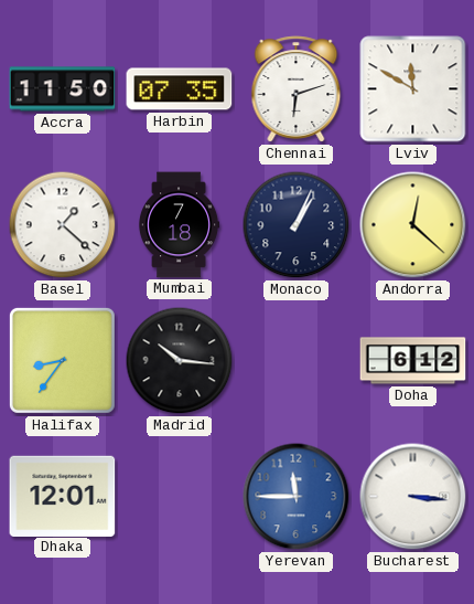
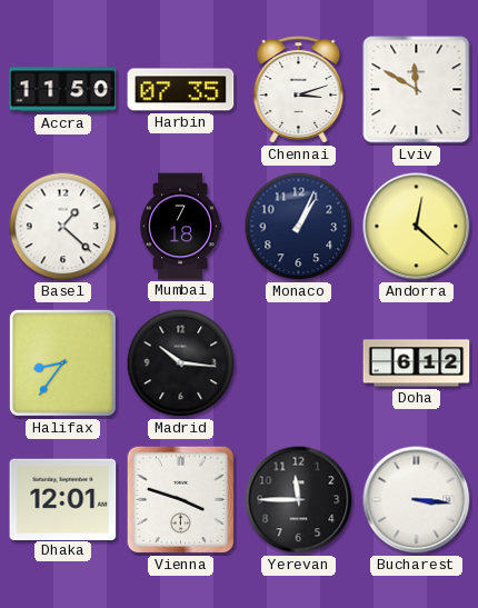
Chennai: 6:12 -> 3:12 (299, 90)
Vienna: none -> 3:48 (181, 500)
Yerevan dial: blue -> black (299, 500)
